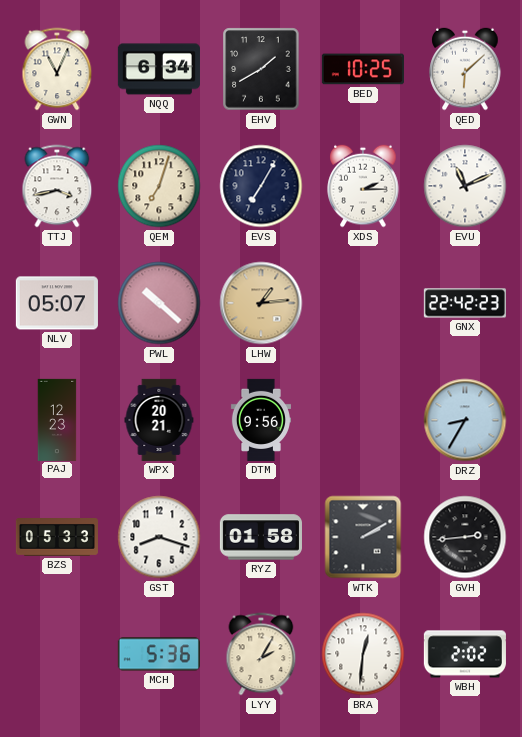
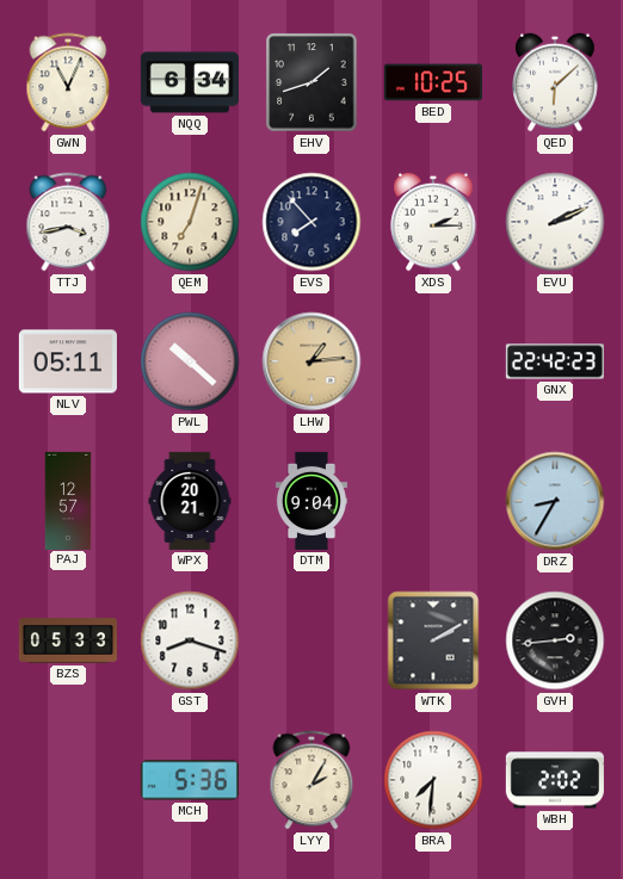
EHV: 1:40 -> 1:42 (311, 82)
EVS: 7:05 -> 7:53 (311, 222)
EVU: 11:11 -> 2:11 (555, 222)
NLV: 05:07 -> 05:11 (68, 361)
PAJ: 12:23 -> 12:57 (68, 500)
DTM: 9:56 -> 9:04 (311, 501)
RYZ: 01:58 -> none (261, 537)
BRA: 12:31 -> 7:31 (433, 780)
